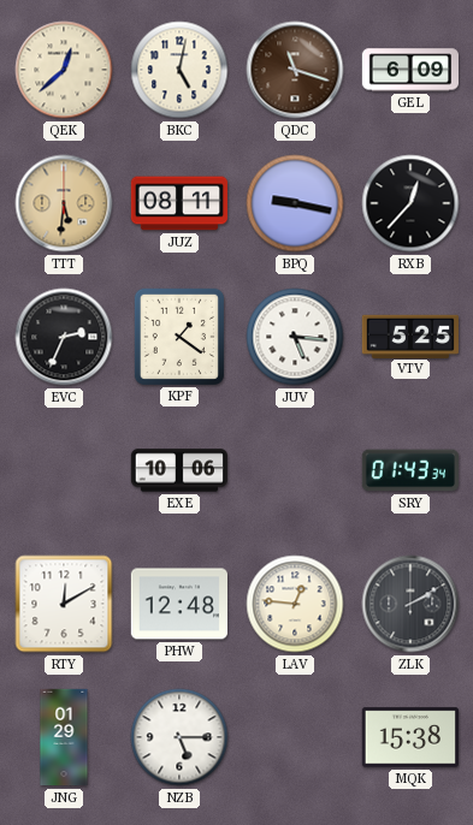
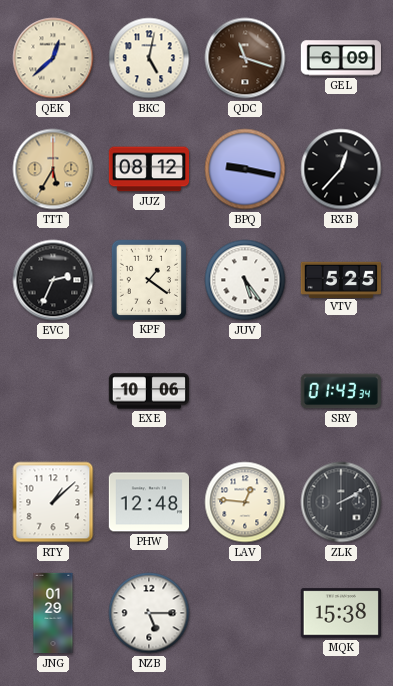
TTT: 5:31 -> 5:35 (53, 169)
JUZ: 08:11 -> 08:12 (148, 169)
JUV: 5:16 -> 5:24 (245, 280)
RTY: 12:10 -> 1:08 (53, 502)
